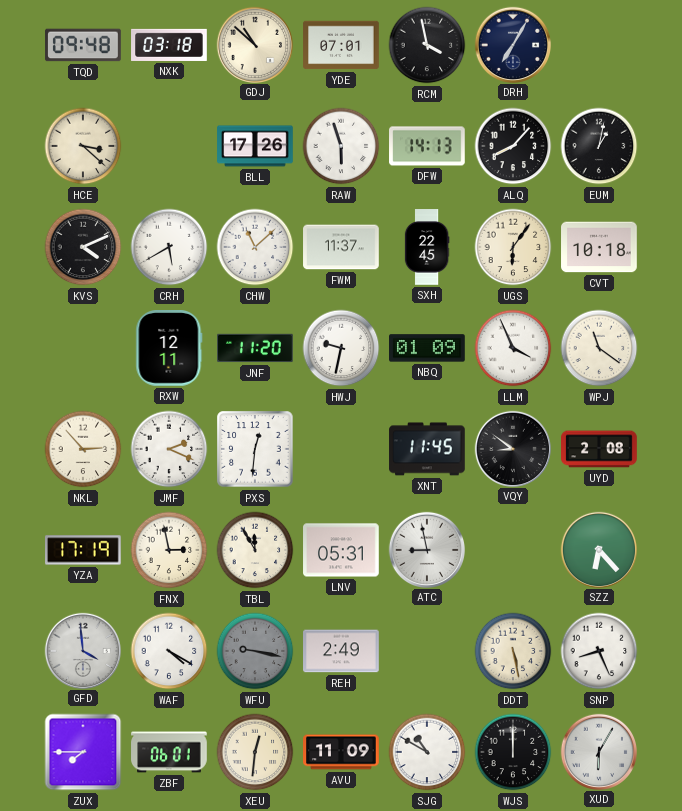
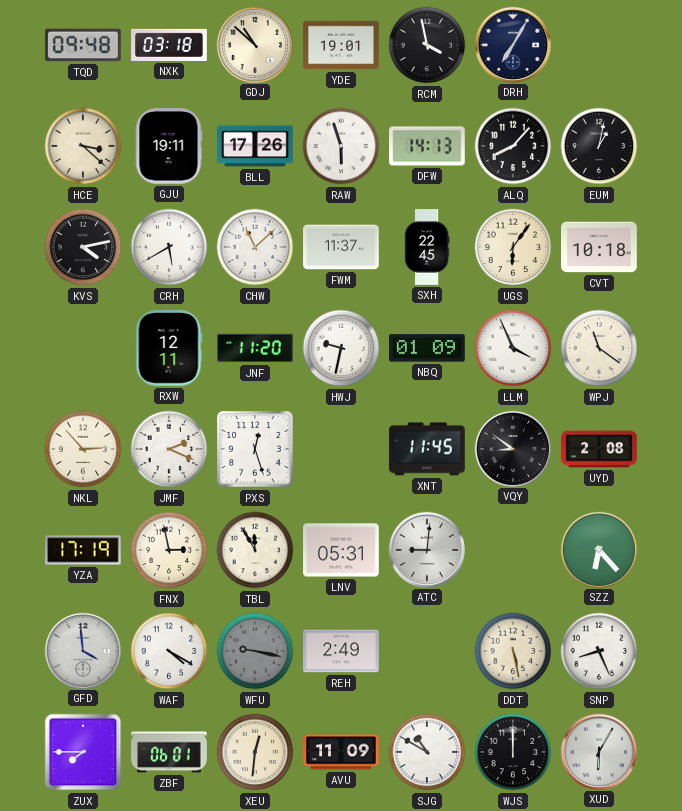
YDE: 07:01 -> 19:01 (341, 45)
GJU: none -> 19:11 (169, 146)
KVS: 4:11 -> 4:13 (83, 247)
PXS: 12:31 -> 12:27 (255, 449)
ATC: 8:58 -> 9:01 (426, 549)
